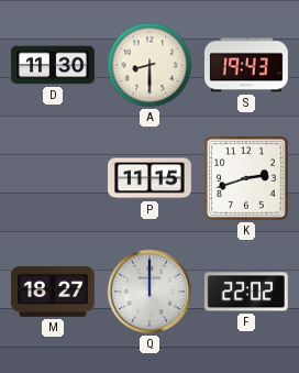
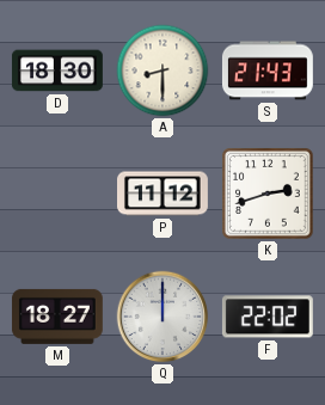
D: 11:30 -> 18:30 (57, 70)
S: 19:43 -> 21:43 (268, 70)
P: 11:15 -> 11:12 (164, 194)
